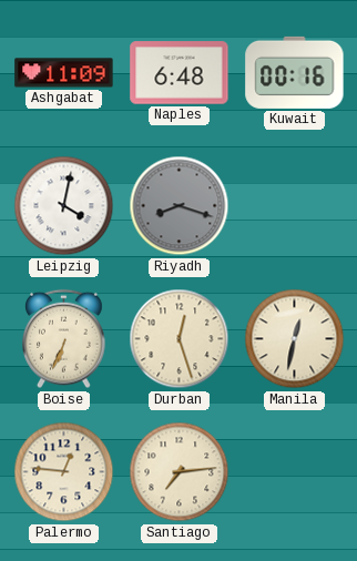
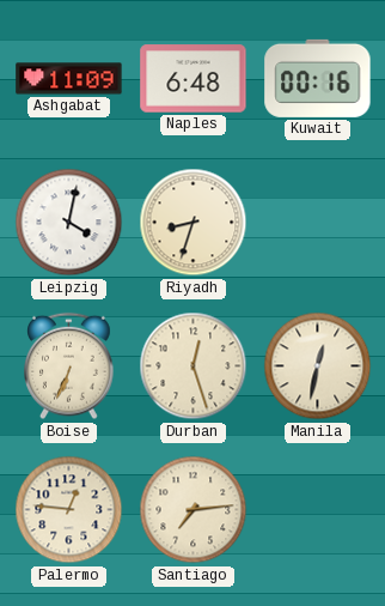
Riyadh: 8:18 -> 8:33 (194, 223)
Riyadh dial: grey -> cream (194, 223)
